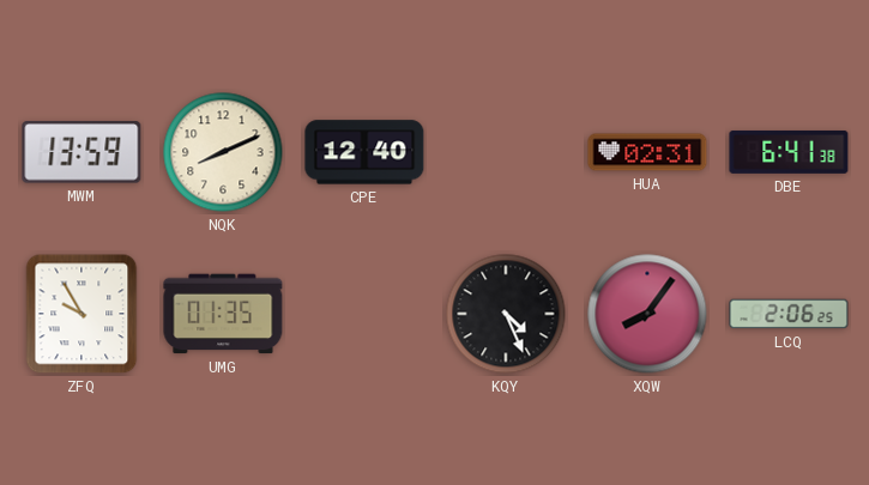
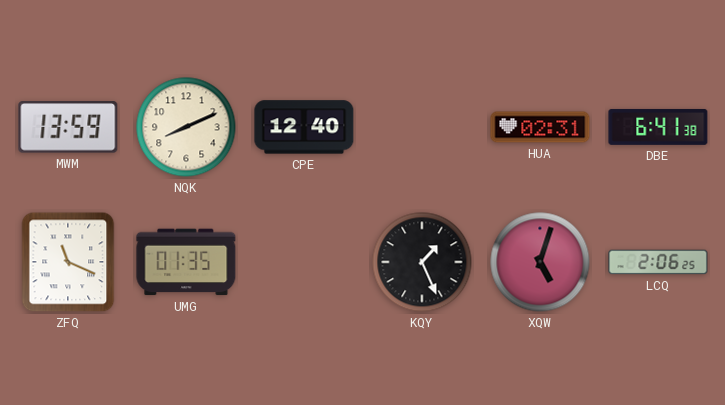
ZFQ: 9:55 -> 11:19 (68, 262)
KQY: 4:26 -> 1:26 (422, 262)
XQW: 8:06 -> 5:03 (540, 262)
